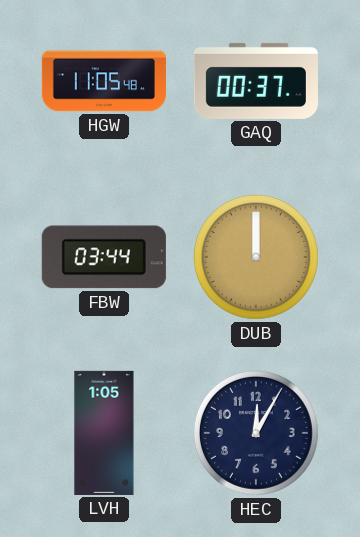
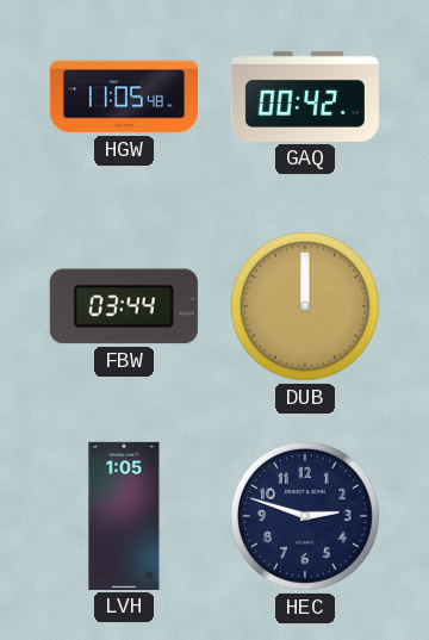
GAQ: 00:37 -> 00:42 (305, 97)
HEC: 12:05 -> 2:48 (305, 516)
